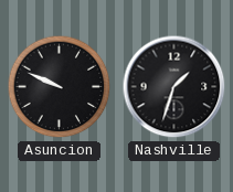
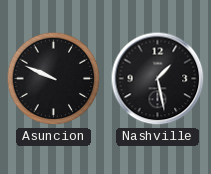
Nashville: 1:33 -> 1:28 (158, 79)
